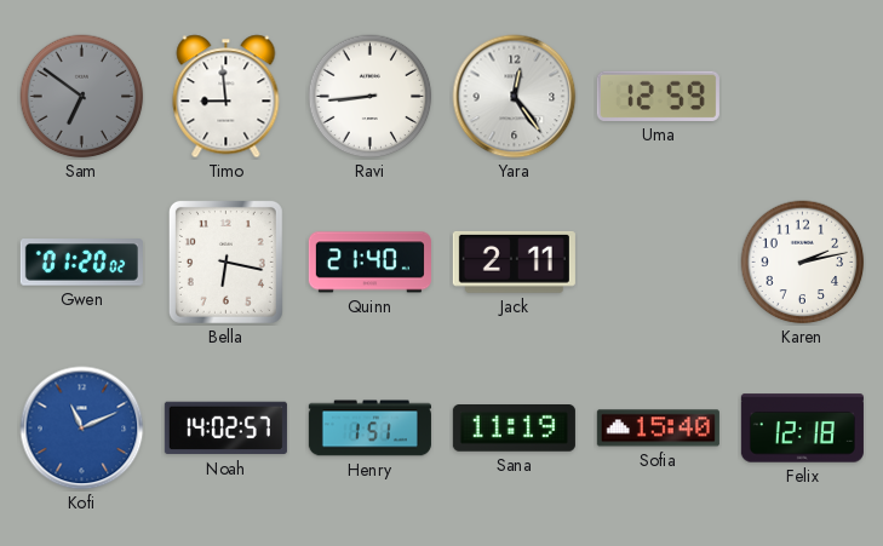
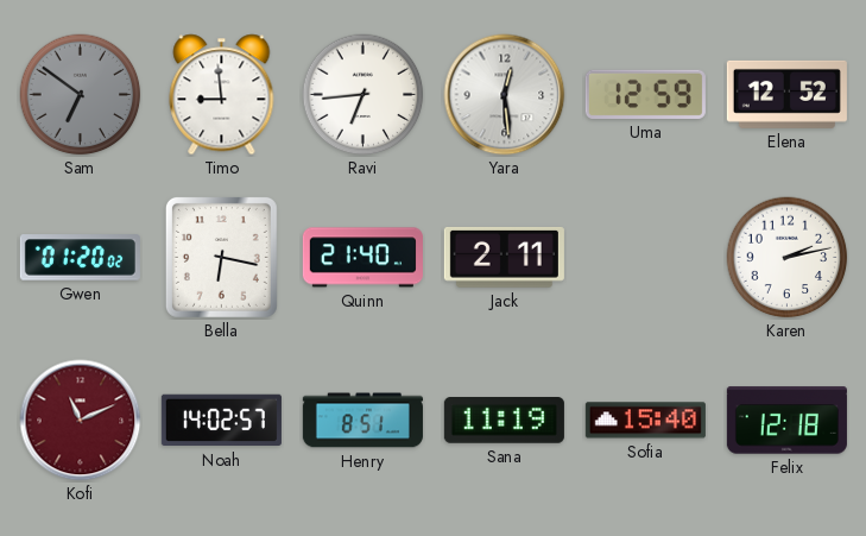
Ravi: 8:44 -> 6:44 (364, 95)
Yara: 12:24 -> 12:29 (505, 95)
Elena: none -> 12:52 (786, 94)
Kofi dial: blue -> burgundy (81, 421)
Henry: 1:51 -> 8:51 (362, 421)
